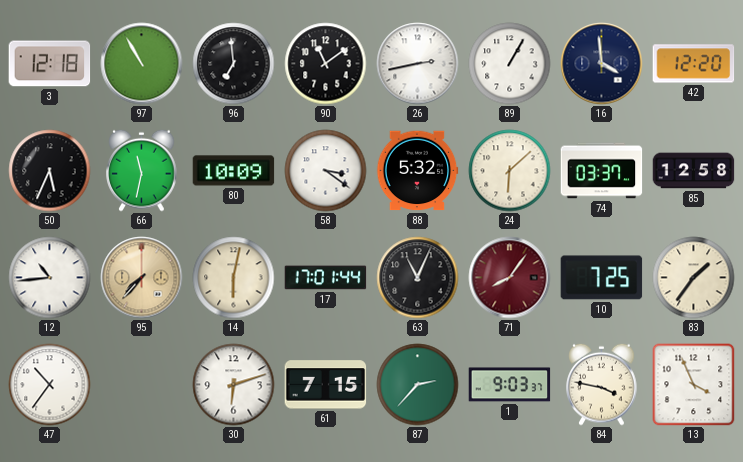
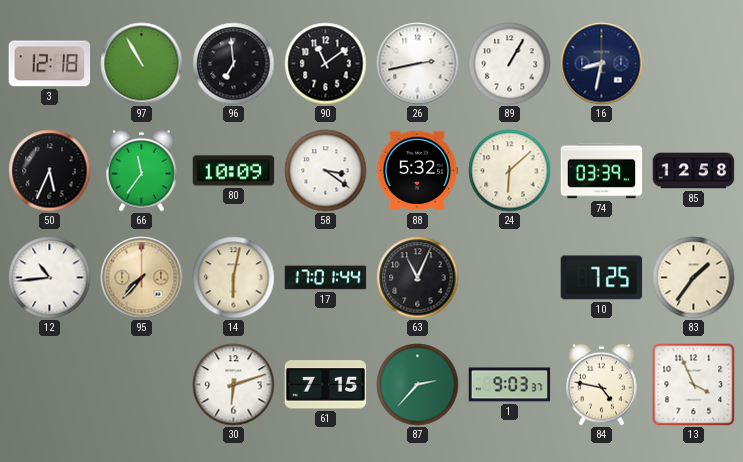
16: 3:59 -> 8:32 (602, 64)
42: 12:20 -> none (694, 64)
66: 11:32 -> 11:36 (142, 170)
74: 03:37 -> 03:39 (602, 171)
71: 8:06 -> none (510, 278)
47: 10:36 -> none (50, 385)
84: 3:47 -> 4:47 (602, 384)
